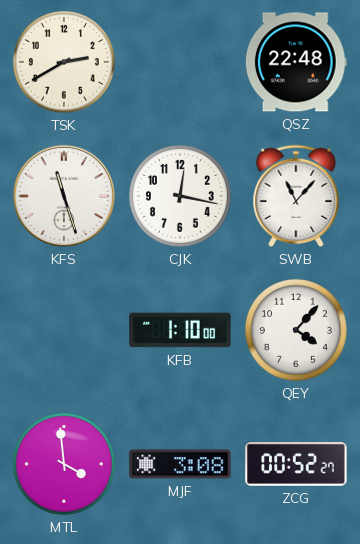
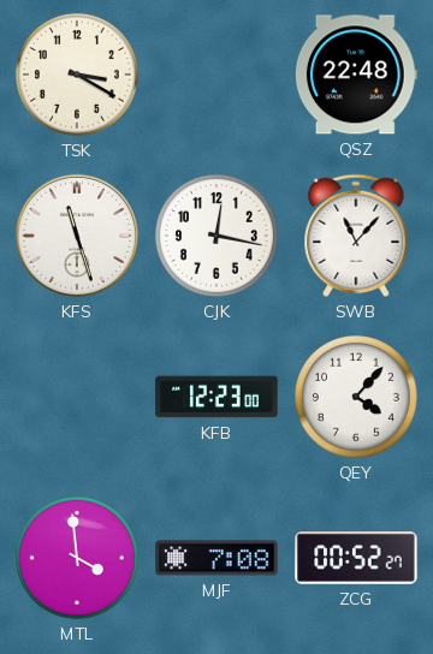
TSK: 2:40 -> 3:20 (77, 75)
KFB: 1:10 -> 12:23 (216, 397)
MJF: 3:08 -> 7:08 (216, 558)
